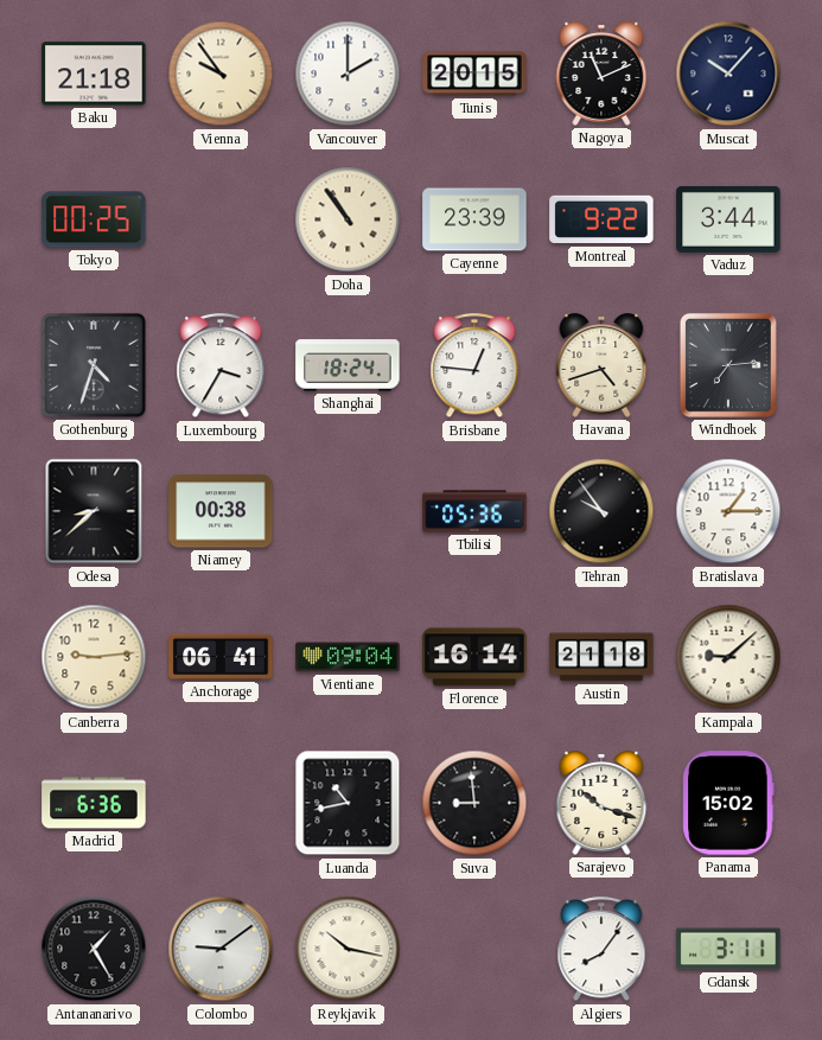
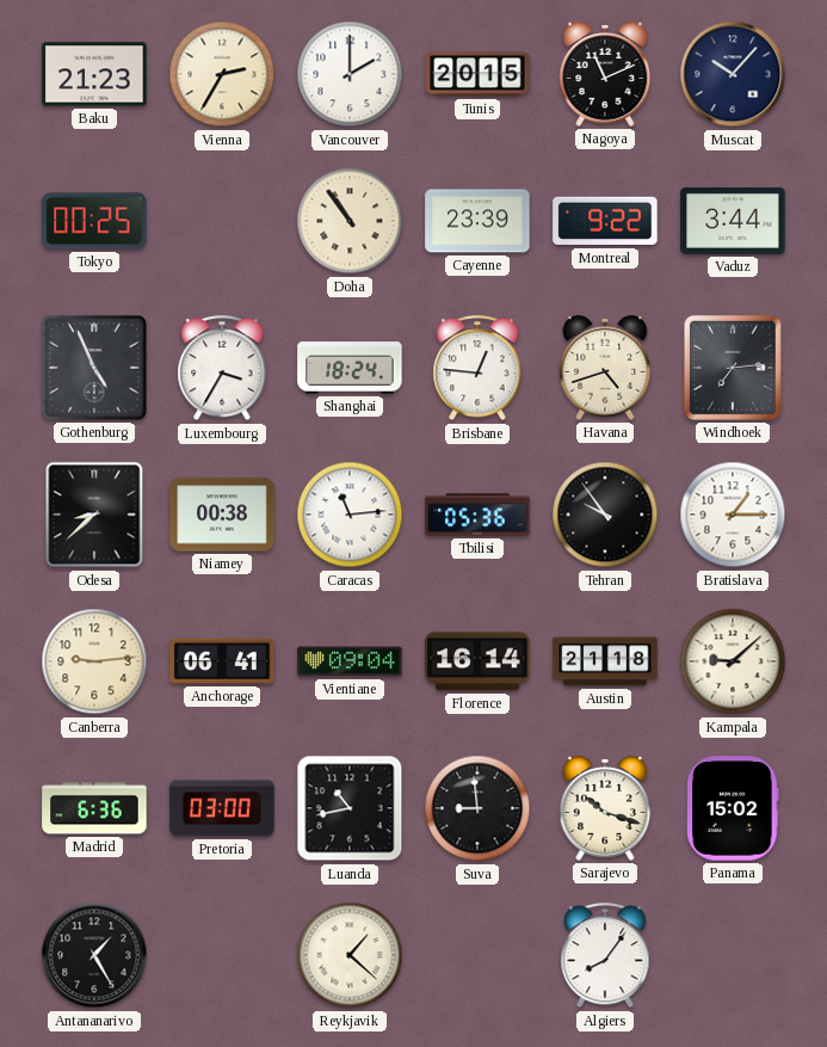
Baku: 21:18 -> 21:23 (94, 74)
Vienna: 9:54 -> 2:35 (222, 74)
Gothenburg: 4:33 -> 4:56 (94, 368)
Caracas: none -> 11:14 (350, 515)
Pretoria: none -> 03:00 (222, 808)
Colombo: 9:09 -> none (221, 949)
Reykjavik: 10:17 -> 1:22 (350, 955)
Gdansk: 3:11 -> none (728, 949)
